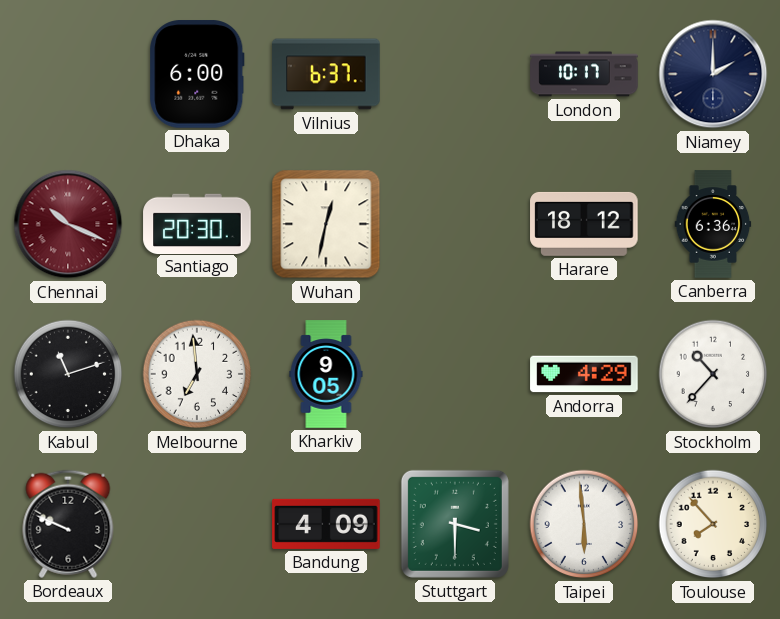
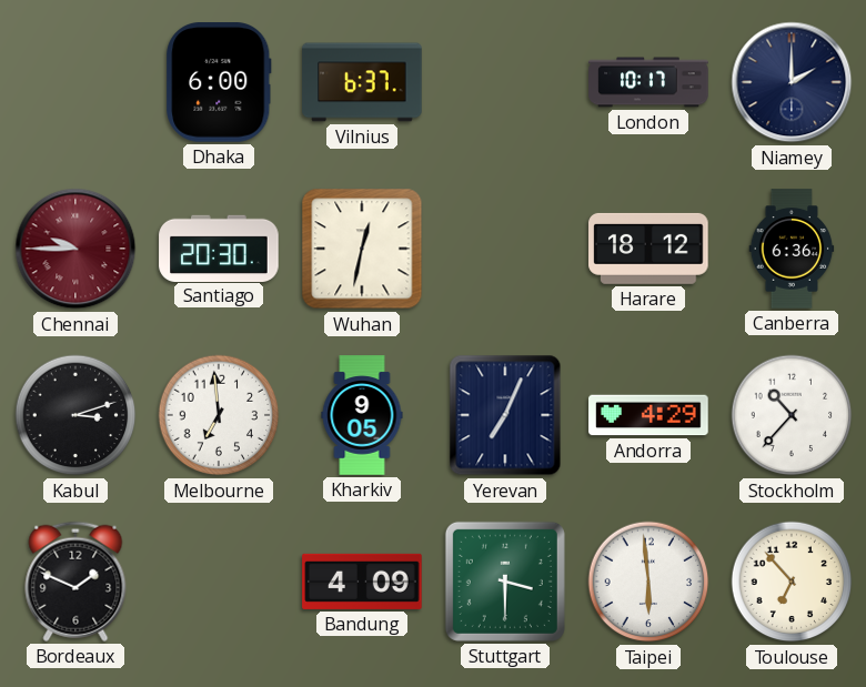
Chennai: 10:19 -> 9:45 (75, 249)
Kabul: 11:12 -> 3:12 (75, 415)
Yerevan: none -> 7:04 (505, 415)
Bordeaux: 9:49 -> 1:49 (75, 582)
Toulouse: 7:53 -> 6:53 (792, 582)
